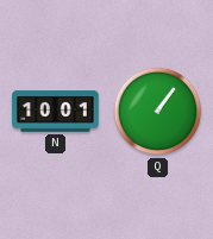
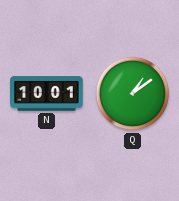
Q: 1:06 -> 1:09 (133, 94)
